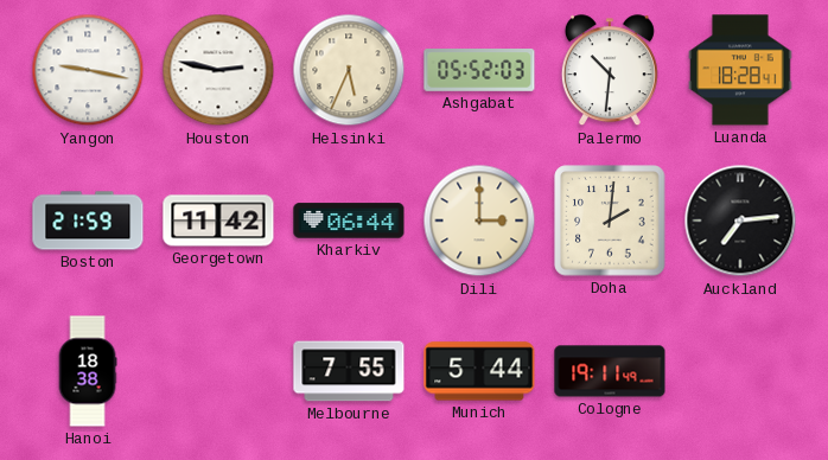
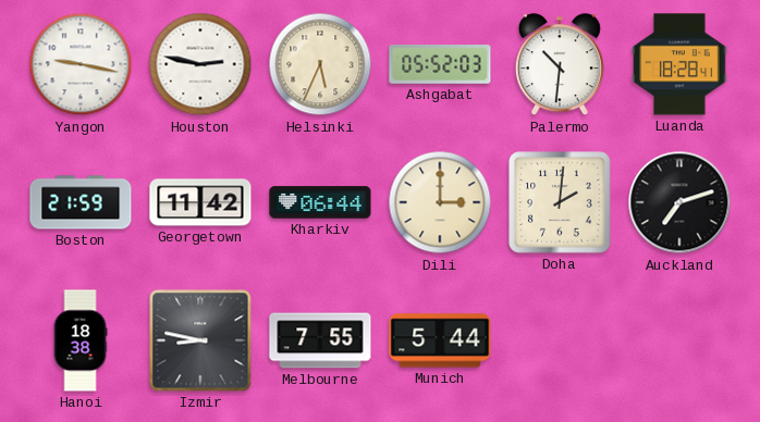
Auckland: 7:14 -> 7:12 (679, 202)
Izmir: none -> 8:47 (200, 340)
Cologne: 19:11 -> none (610, 371)
